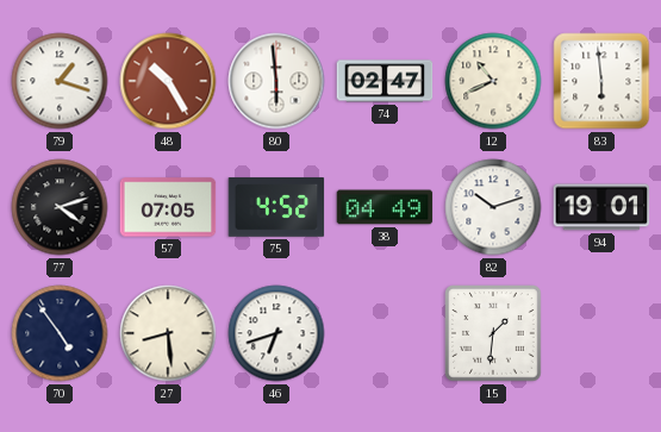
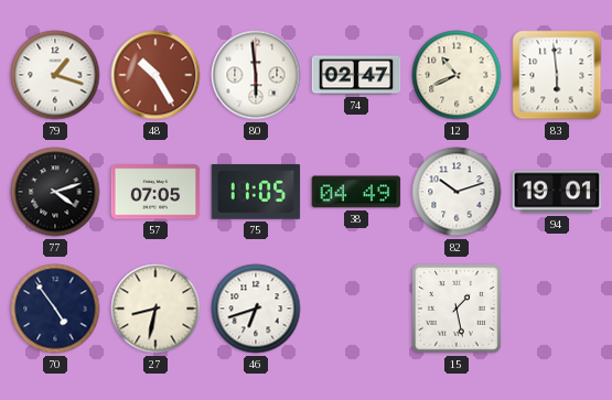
75: 4:52 -> 11:05 (256, 192)
27: 8:29 -> 8:32 (155, 309)
15: 1:31 -> 1:28 (457, 309)
